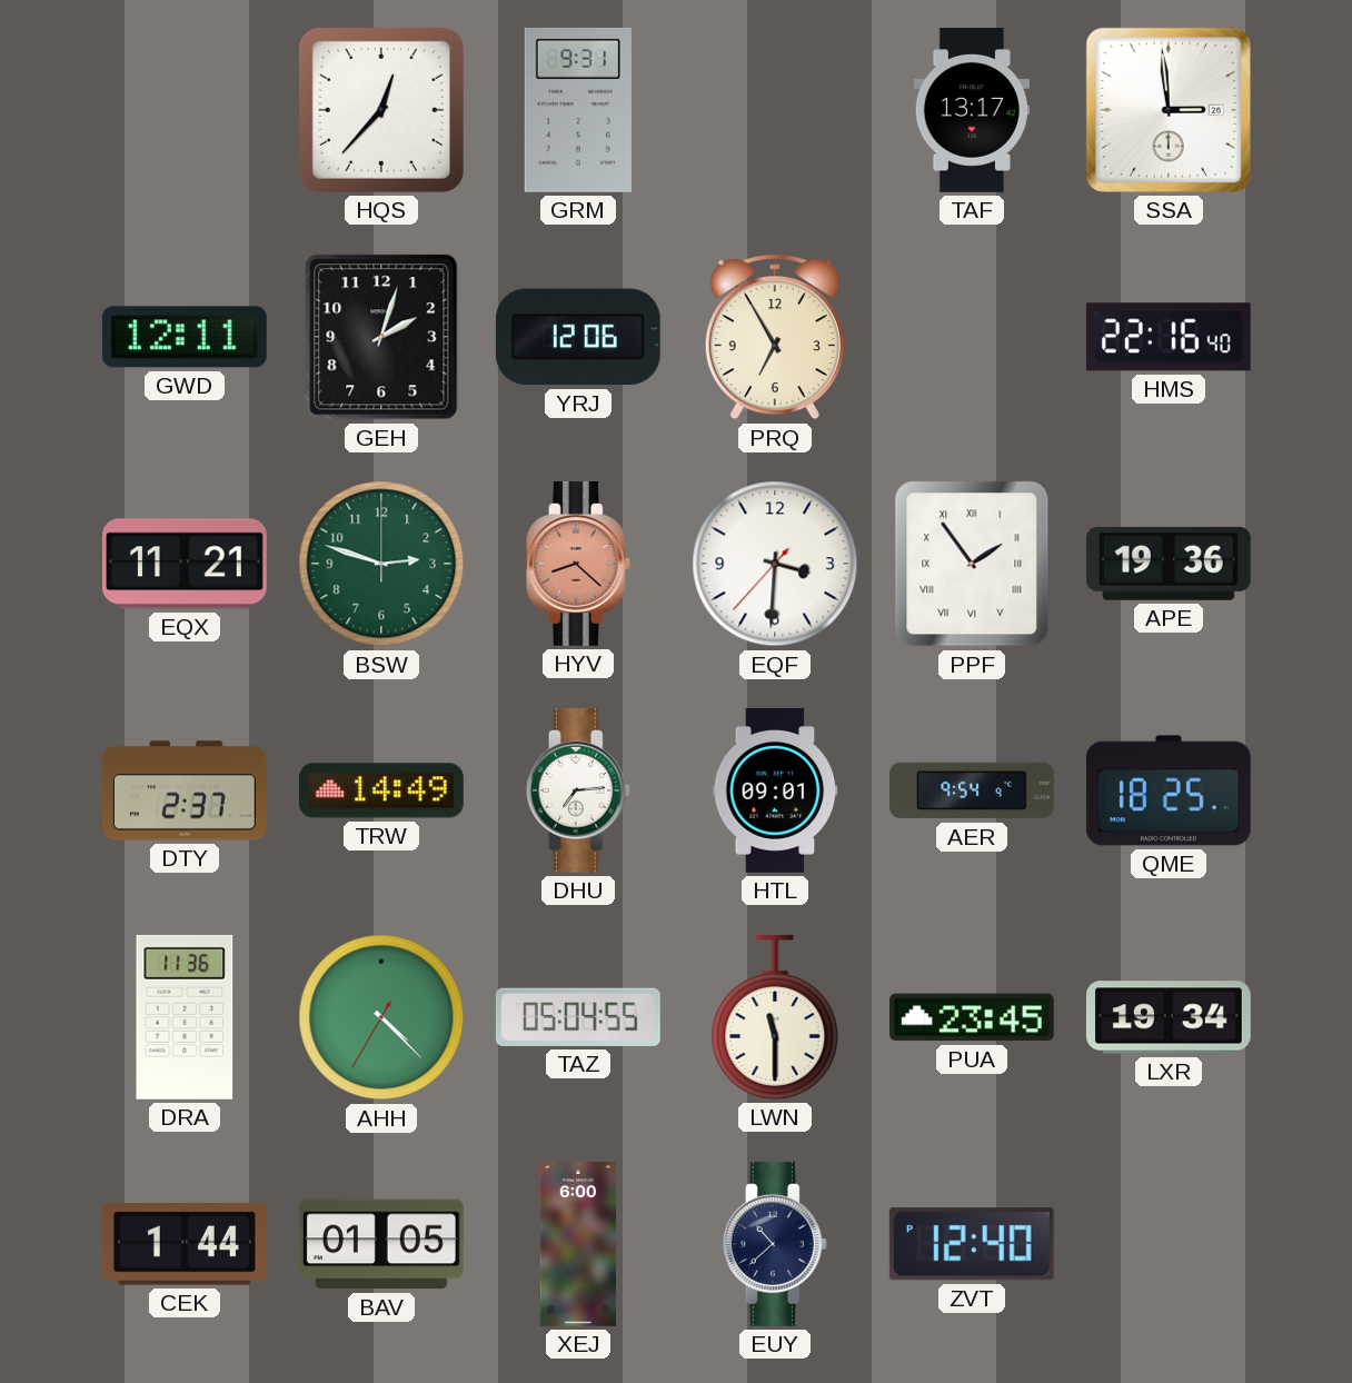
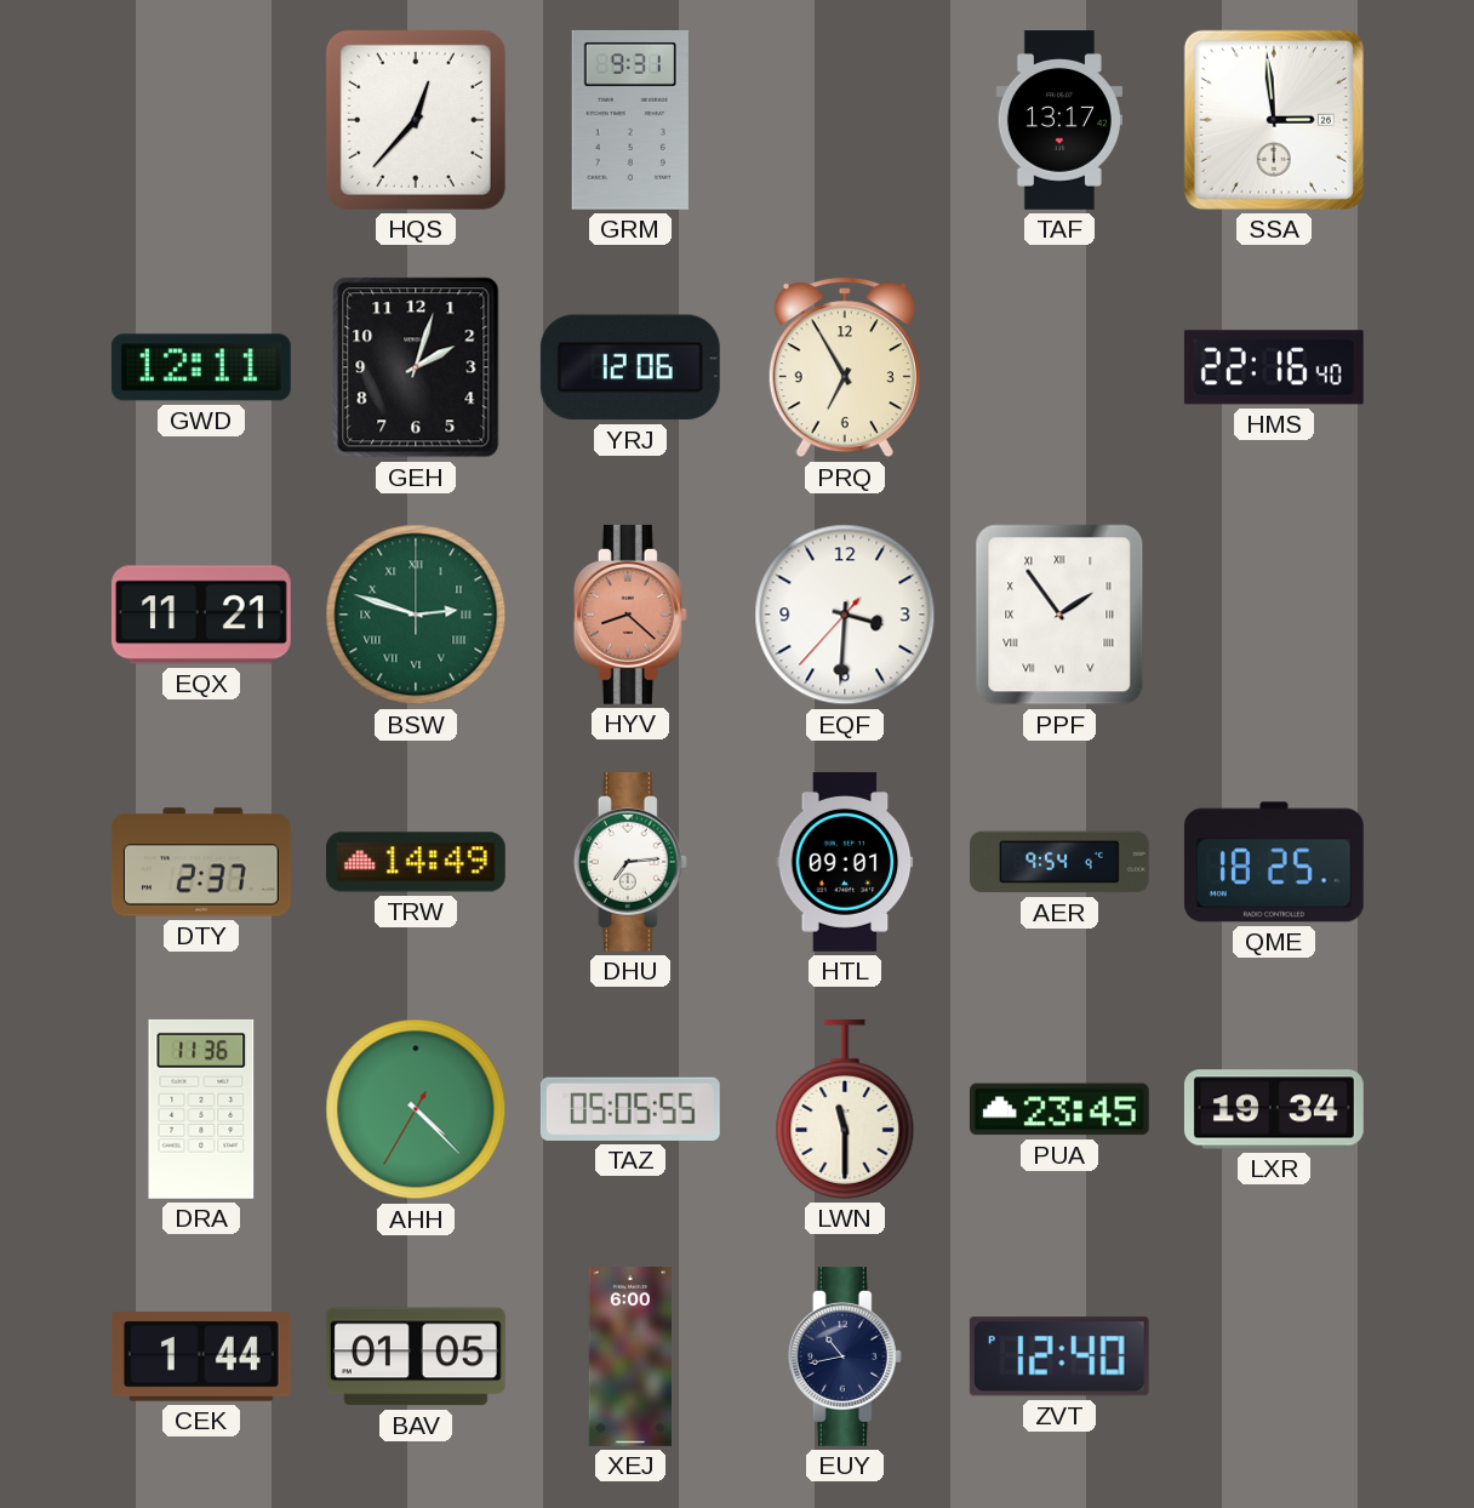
BSW numerals: Arabic -> Roman (416, 615)
APE: 19:36 -> none (1169, 564)
TAZ: 05:04 -> 05:05 (630, 1109)
EUY: 10:38 -> 10:43 (845, 1356)
